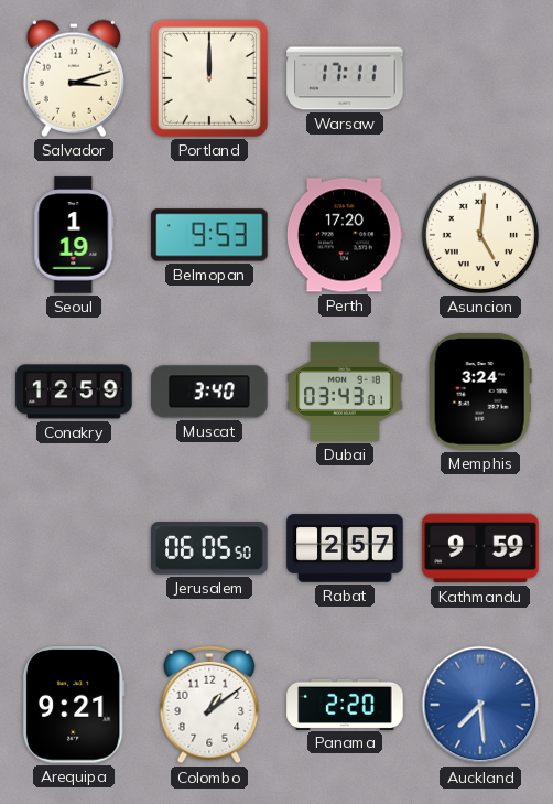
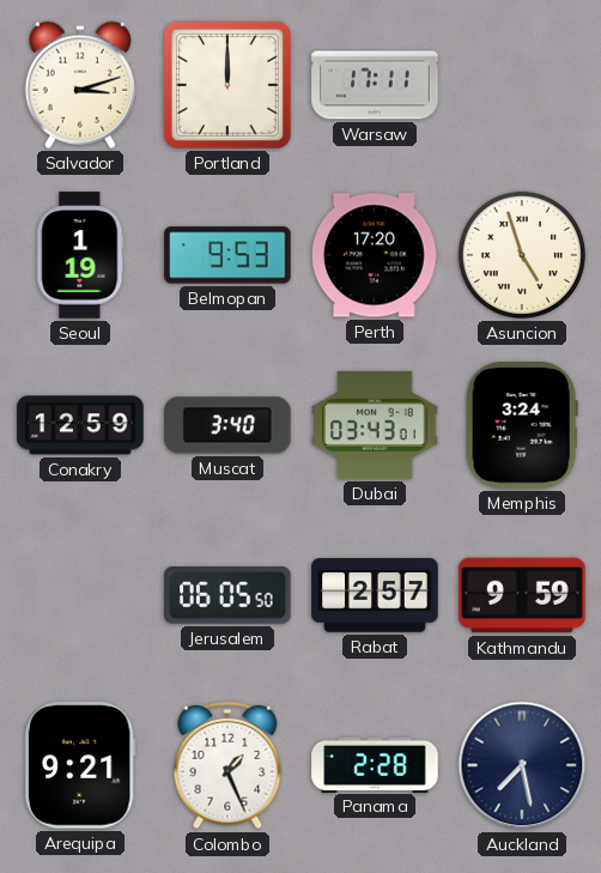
Asuncion: 5:01 -> 4:57 (522, 255)
Colombo: 1:09 -> 1:26 (227, 765)
Panama: 2:20 -> 2:28 (375, 764)
Auckland: 7:29 -> 7:28 (522, 765)
Auckland dial: blue -> navy (522, 765)
